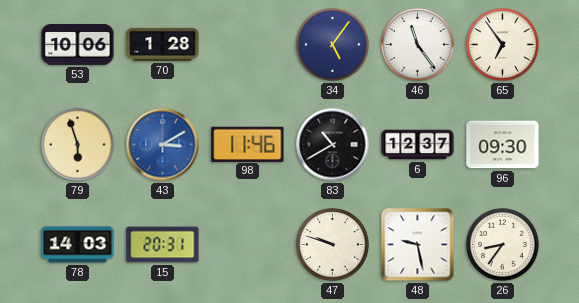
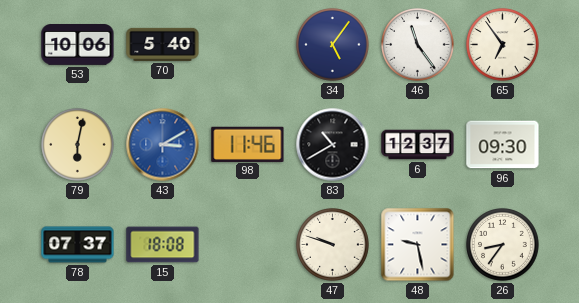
70: 1:28 -> 5:40 (163, 44)
79: 5:57 -> 6:02 (78, 145)
78: 14:03 -> 07:37 (78, 245)
15: 20:31 -> 18:08 (163, 245)
